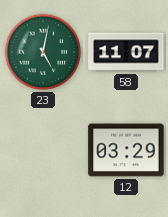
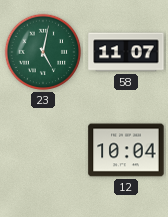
12: 03:29 -> 10:04 (126, 150)
